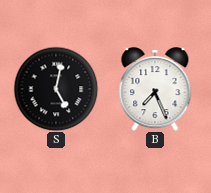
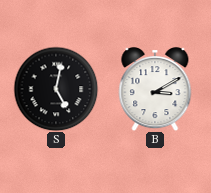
B: 7:26 -> 3:10 (155, 89)
